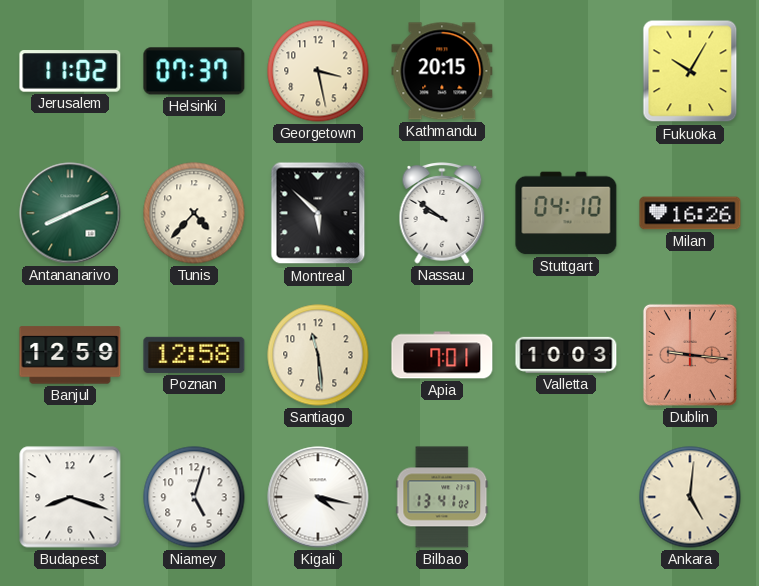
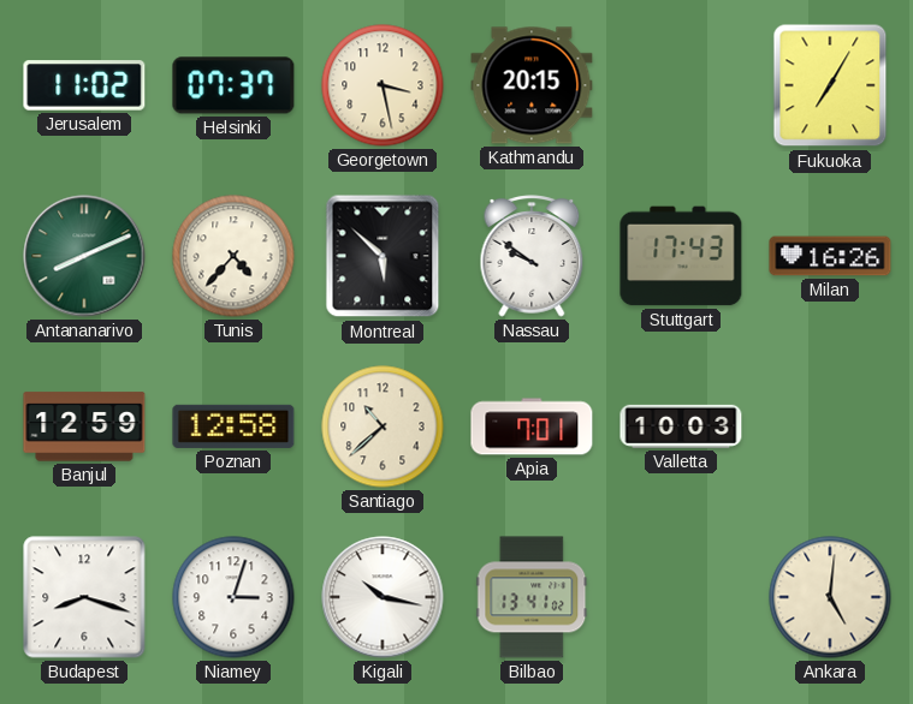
Fukuoka: 10:05 -> 7:05 (830, 85)
Stuttgart: 04:10 -> 17:43 (681, 256)
Santiago: 11:29 -> 10:38 (383, 426)
Dublin: 9:16 -> none (690, 355)
Niamey: 5:03 -> 3:03 (233, 597)
Kigali: 4:17 -> 10:17 (383, 597)
